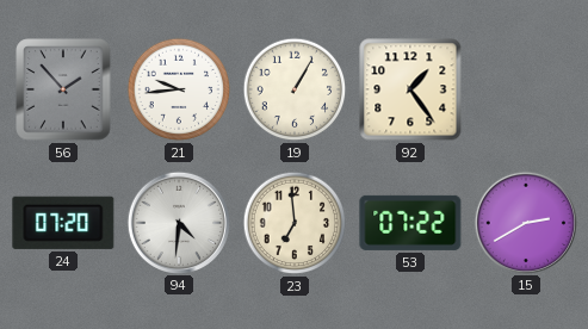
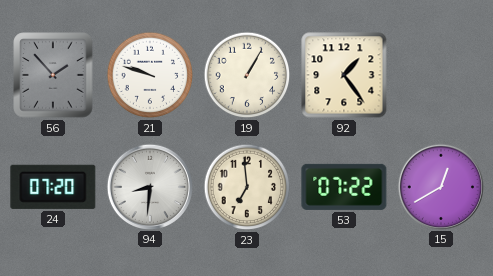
21: 9:44 -> 9:48 (150, 75)
94: 4:31 -> 8:31 (149, 186)
15: 2:40 -> 12:40 (440, 186)
